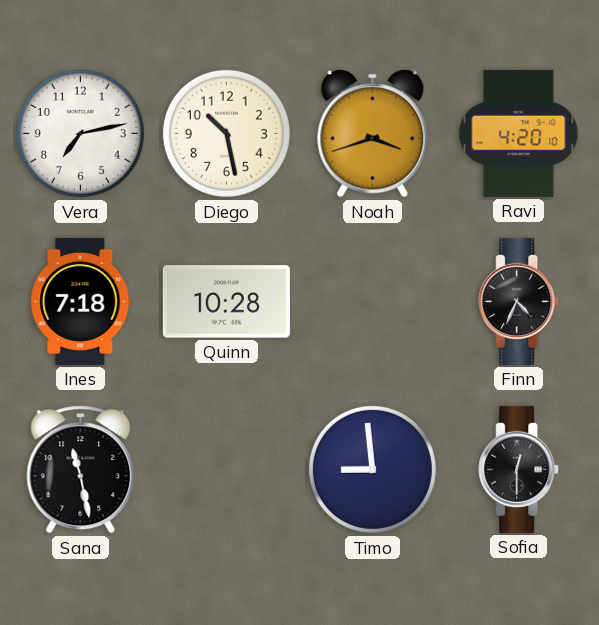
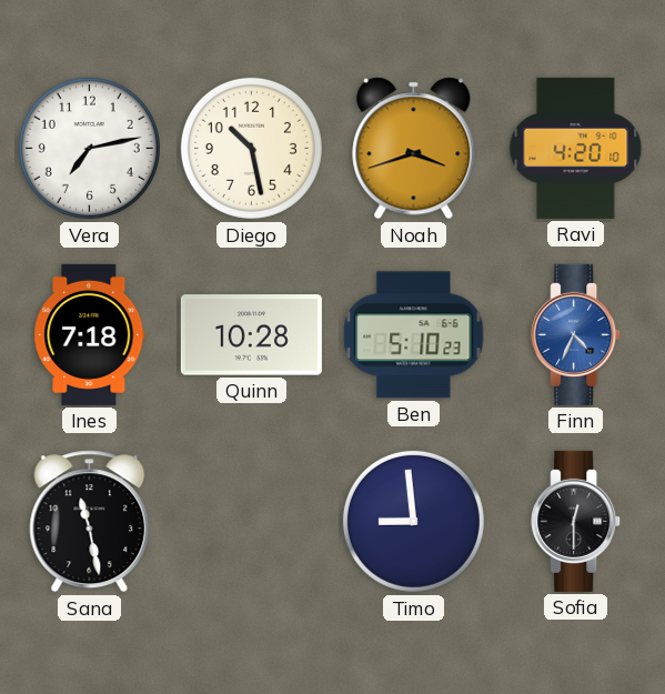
Ben: none -> 5:10 (414, 335)
Finn dial: black -> blue (576, 334)
